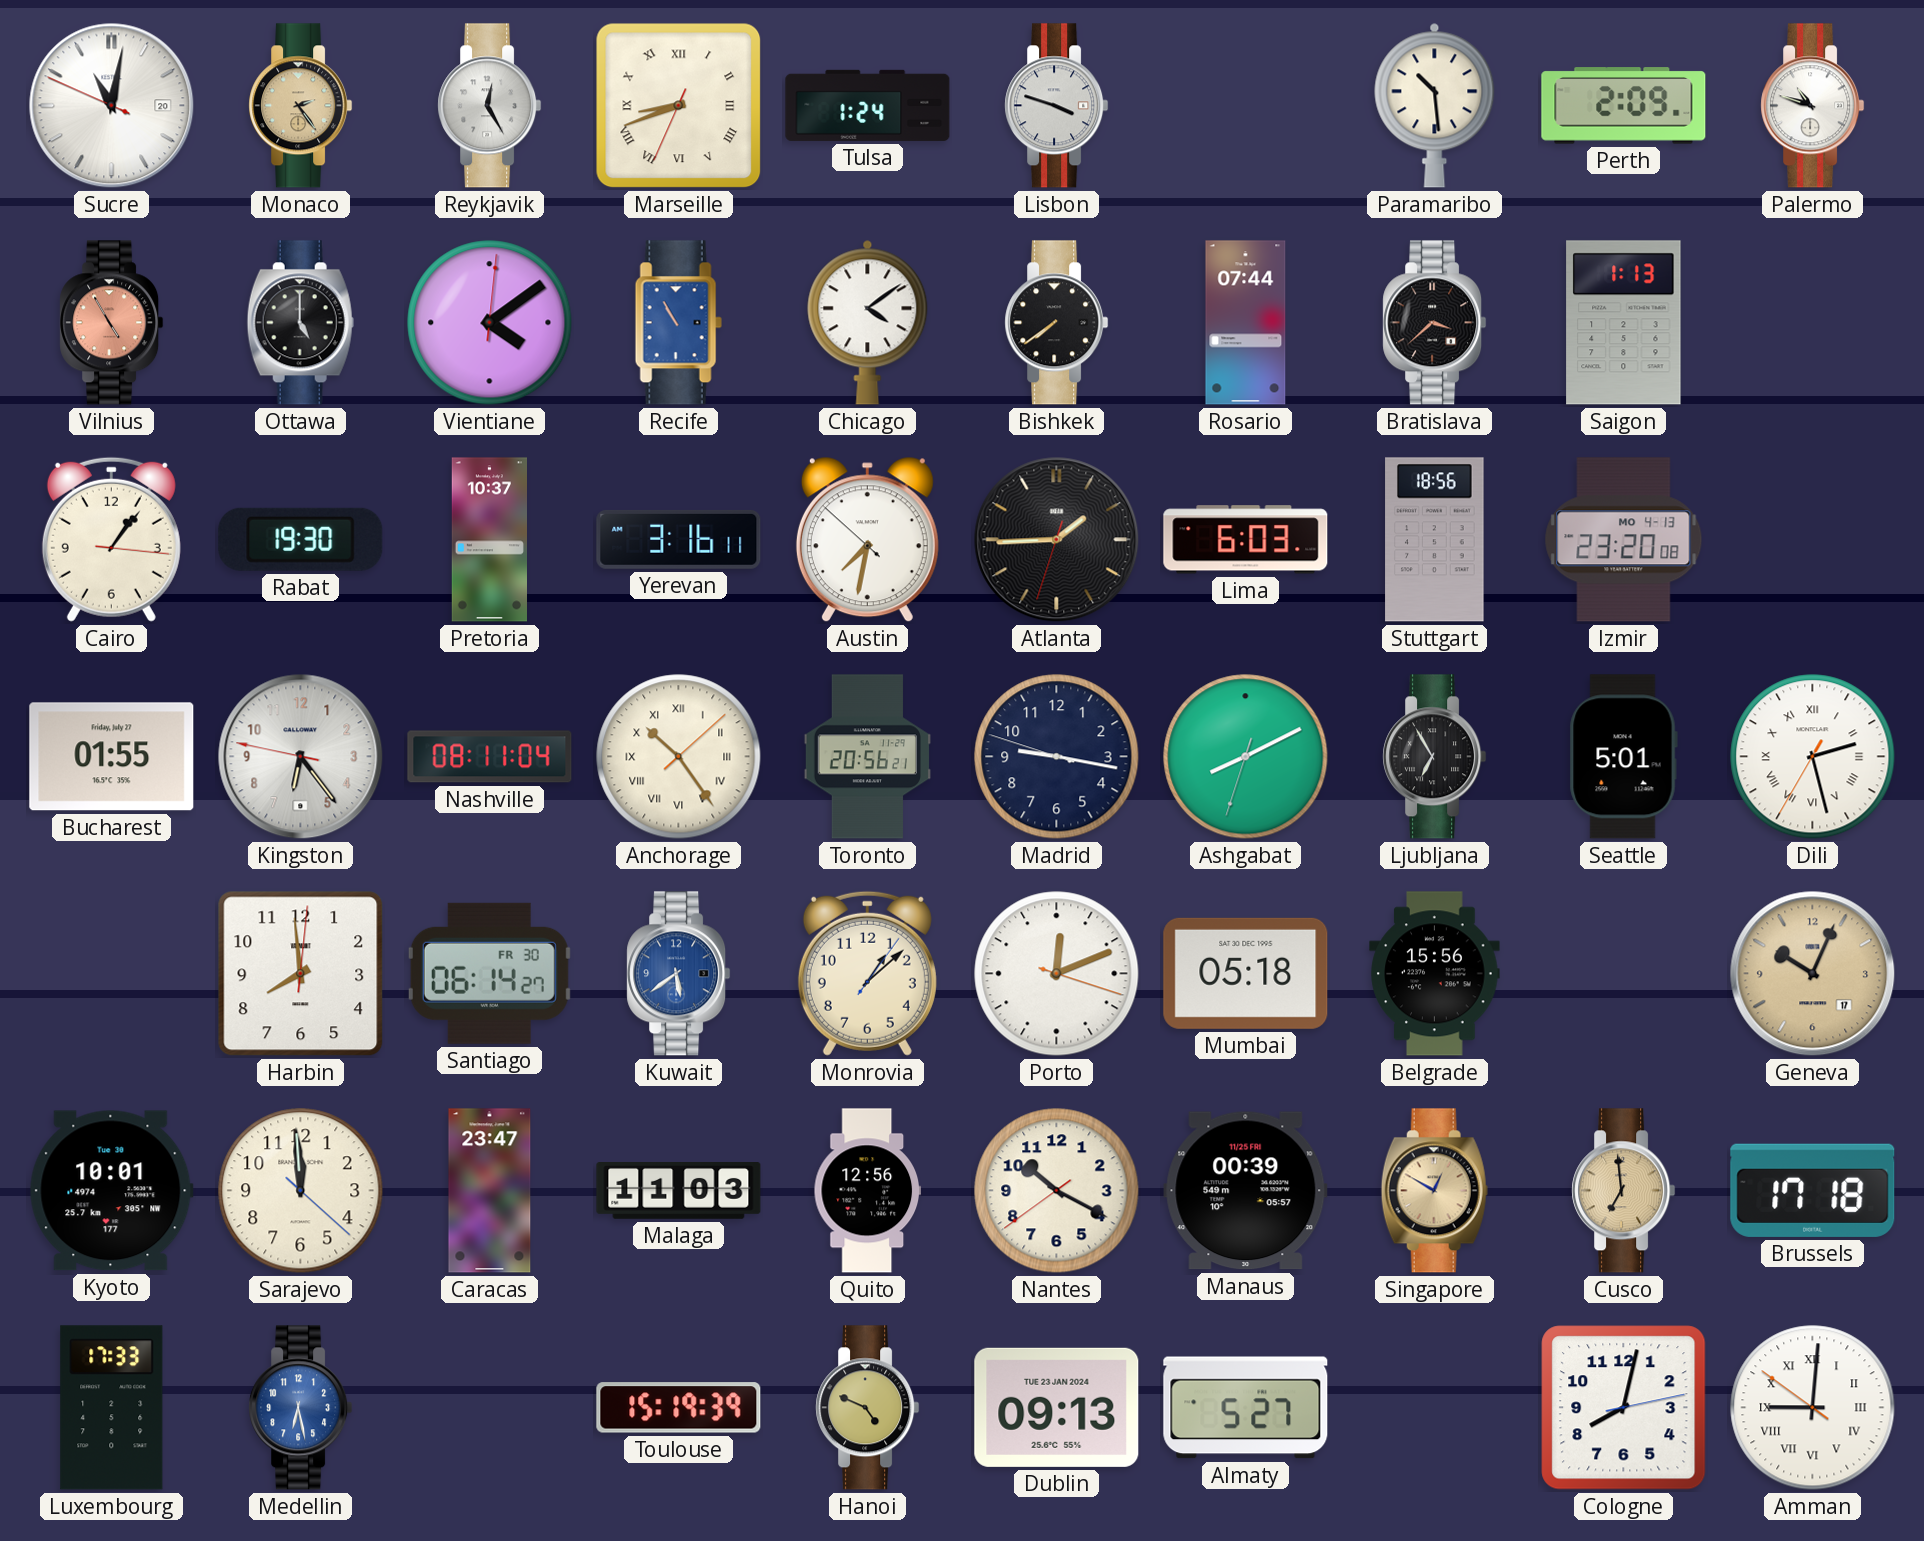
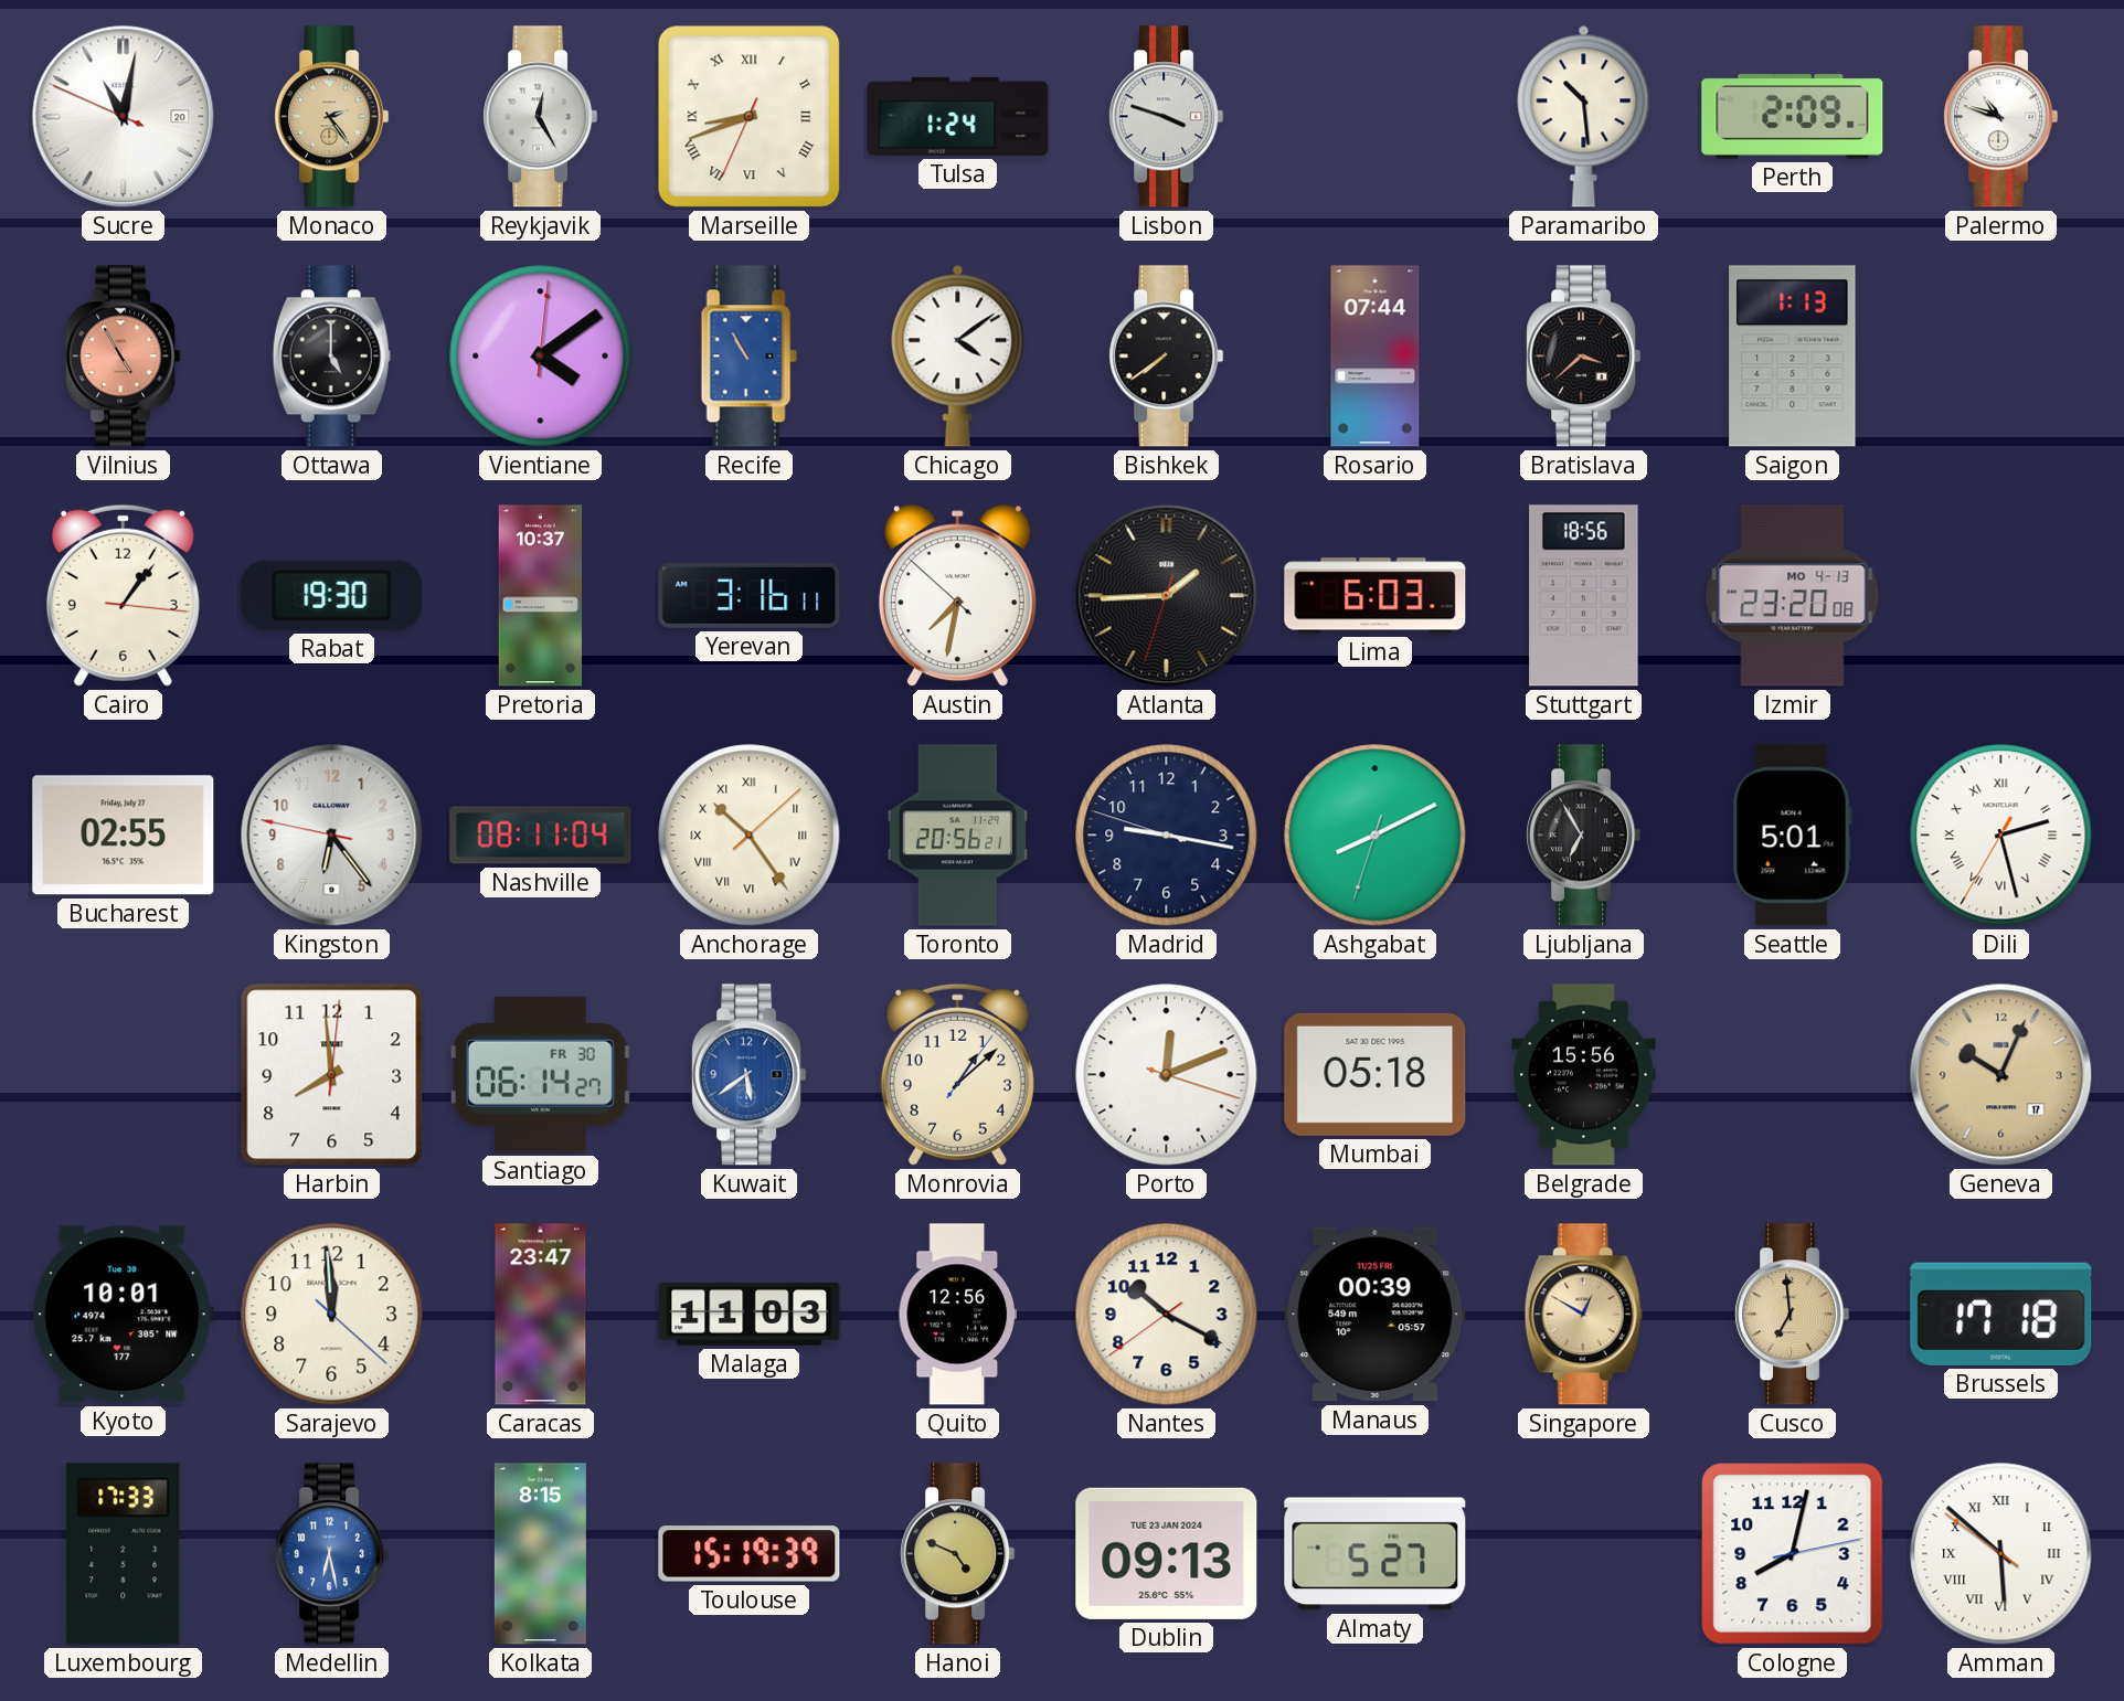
Bucharest: 01:55 -> 02:55 (124, 836)
Kolkata: none -> 8:15 (540, 1554)
Amman: 9:00 -> 5:51 (2001, 1554)
